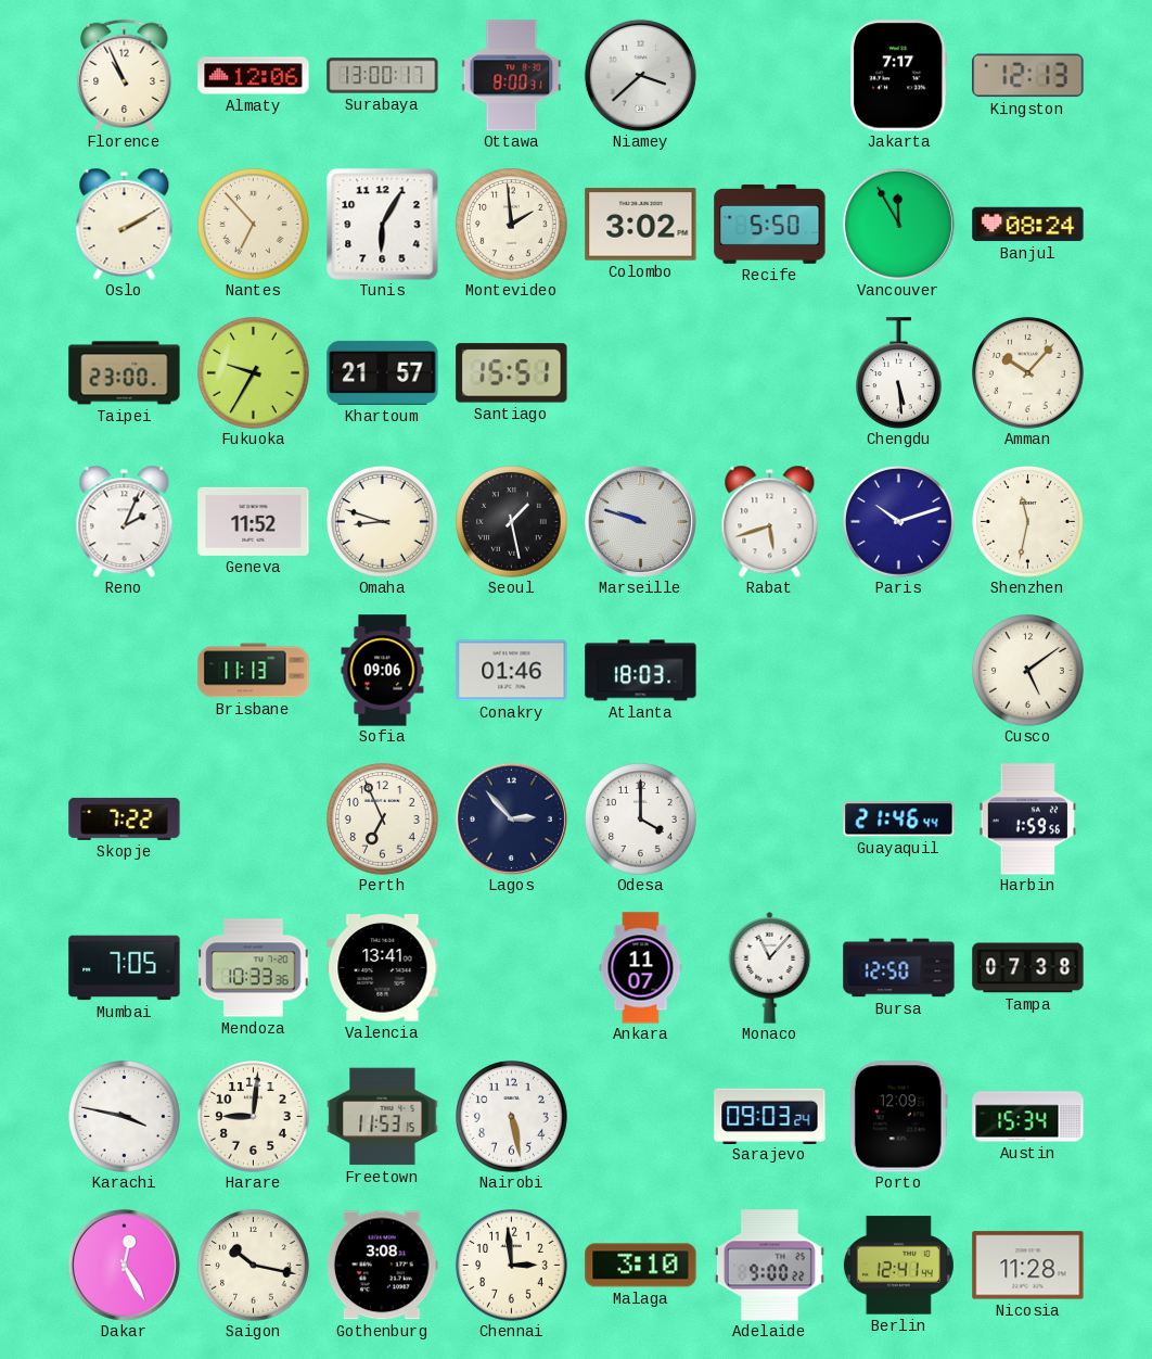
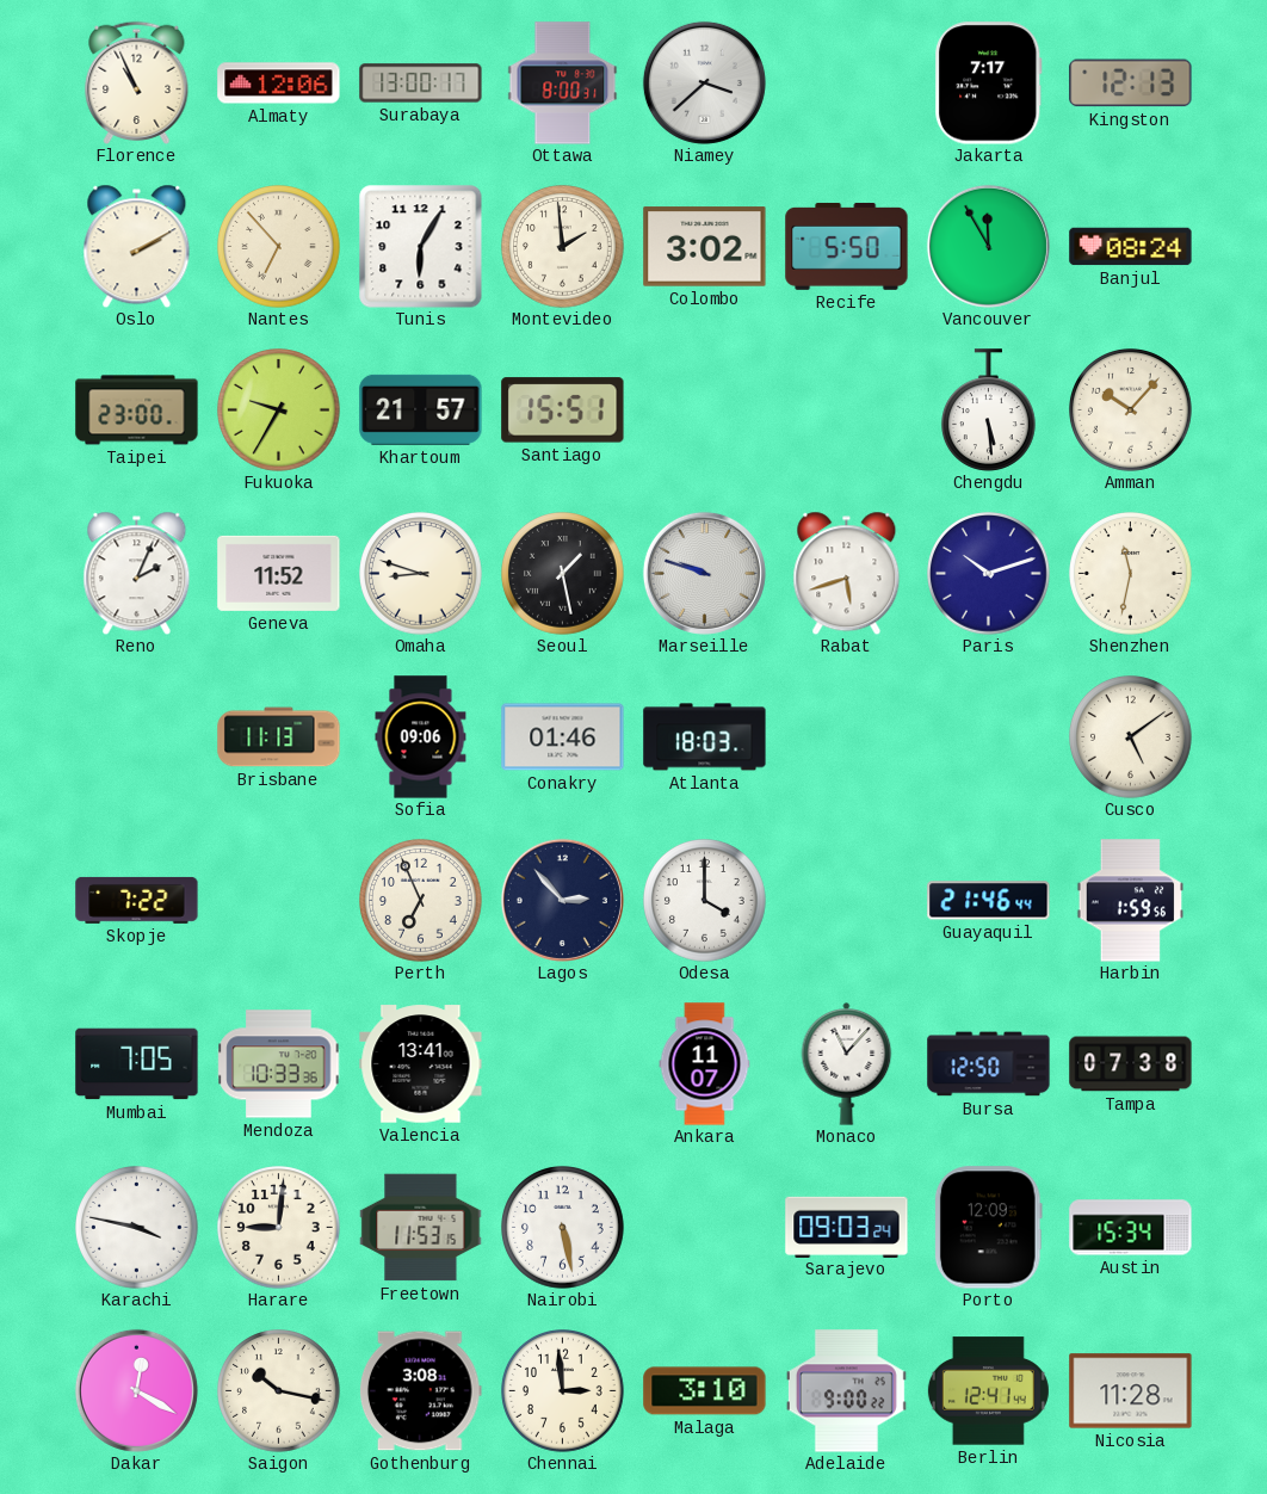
Dakar: 12:25 -> 12:20 (136, 1390)
